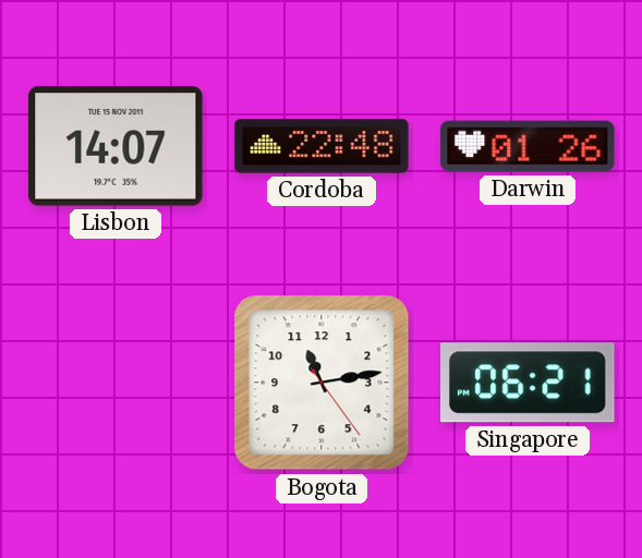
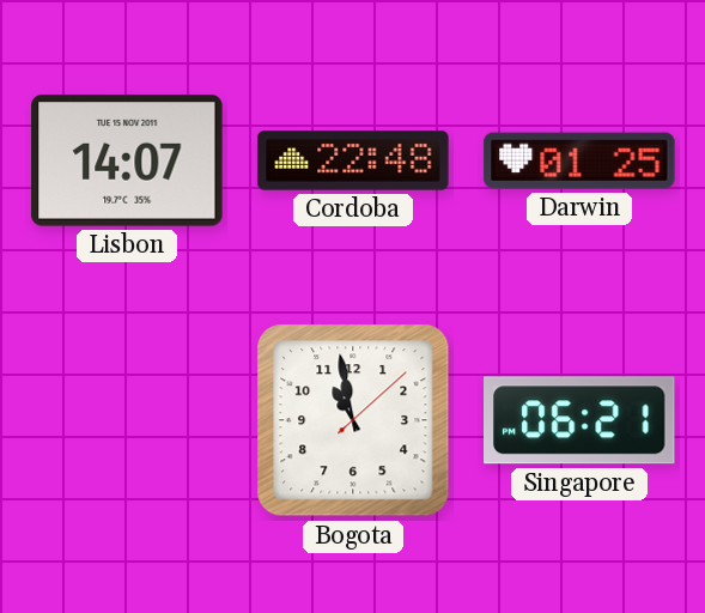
Darwin: 01:26 -> 01:25 (579, 160)
Bogota: 11:13 -> 10:58 (353, 420)
